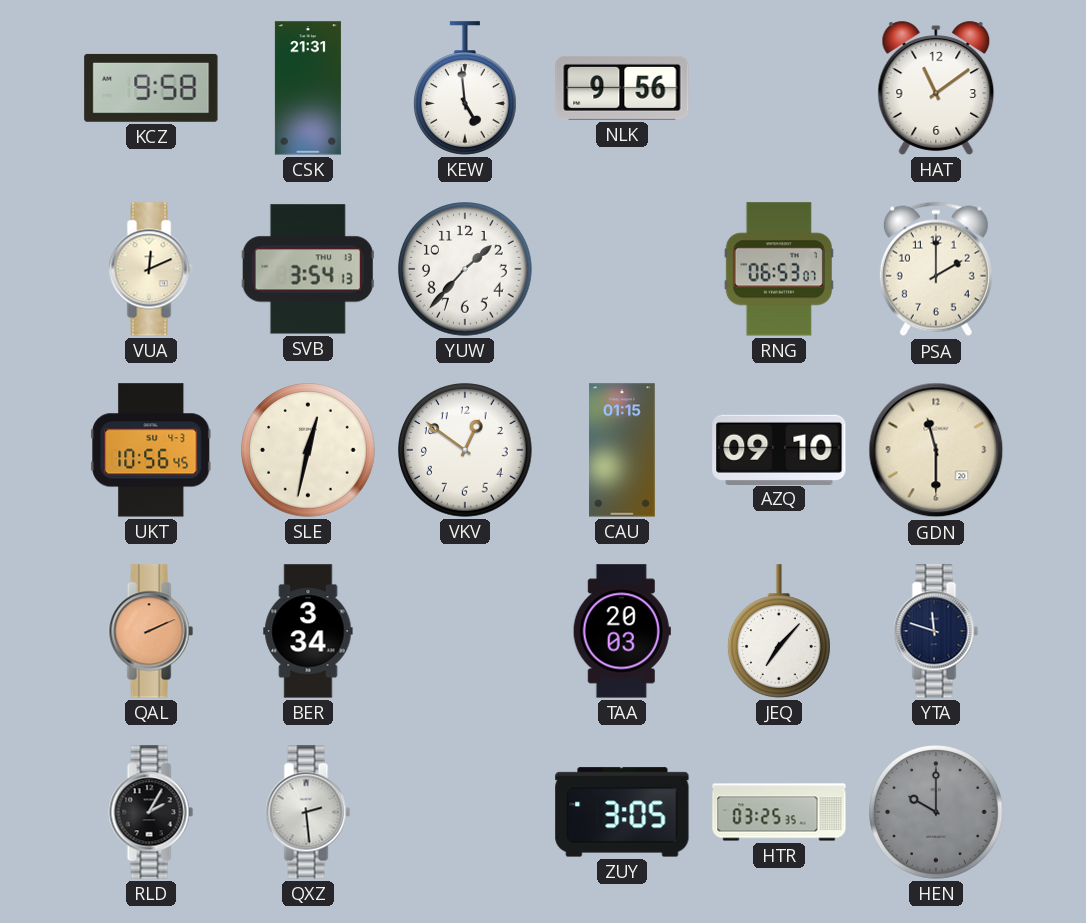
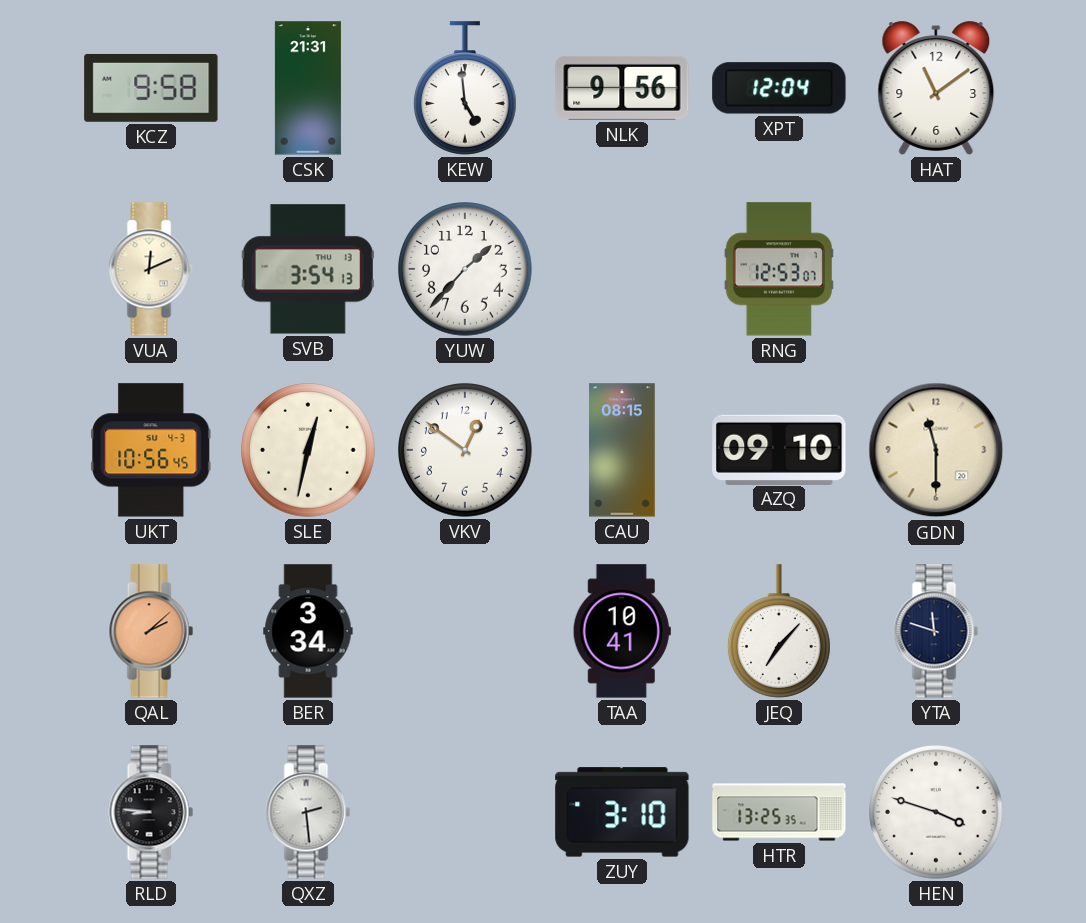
XPT: none -> 12:04 (779, 88)
RNG: 06:53 -> 12:53 (779, 269)
PSA: 2:00 -> none (936, 269)
CAU: 01:15 -> 08:15 (622, 450)
QAL: 2:11 -> 2:08 (151, 631)
TAA: 20:03 -> 10:41 (622, 631)
RLD: 2:05 -> 8:46 (151, 812)
ZUY: 3:05 -> 3:10 (622, 812)
HTR: 03:25 -> 13:25 (779, 812)
HEN: 10:00 -> 3:48 (936, 812)
HEN dial: grey -> white (936, 812)
